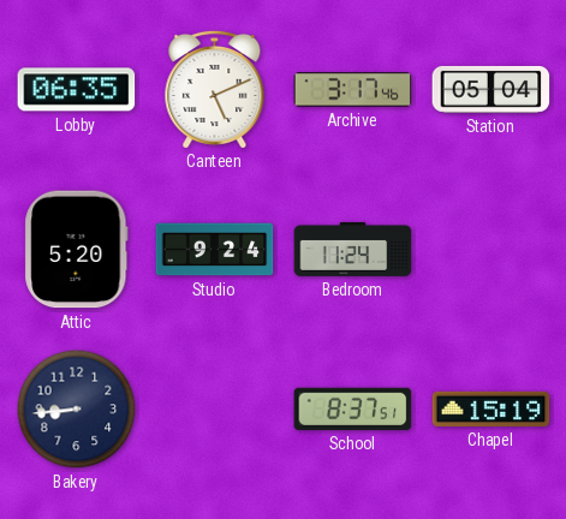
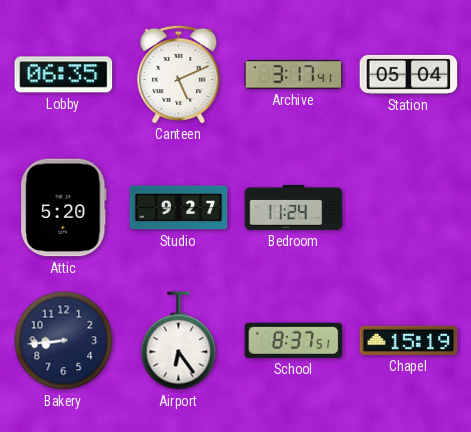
Archive: 3:17:46 -> 3:17:41 (294, 75)
Studio: 9:24 -> 9:27 (179, 208)
Airport: none -> 6:24 (179, 341)
